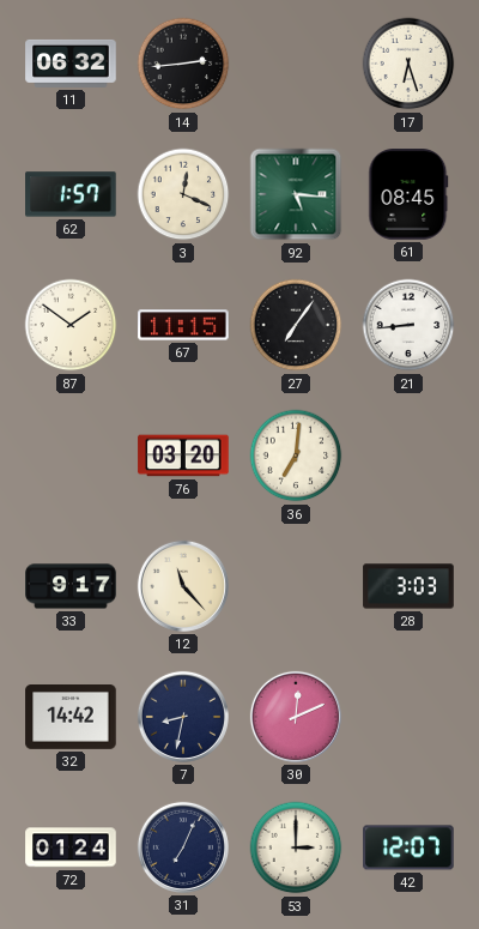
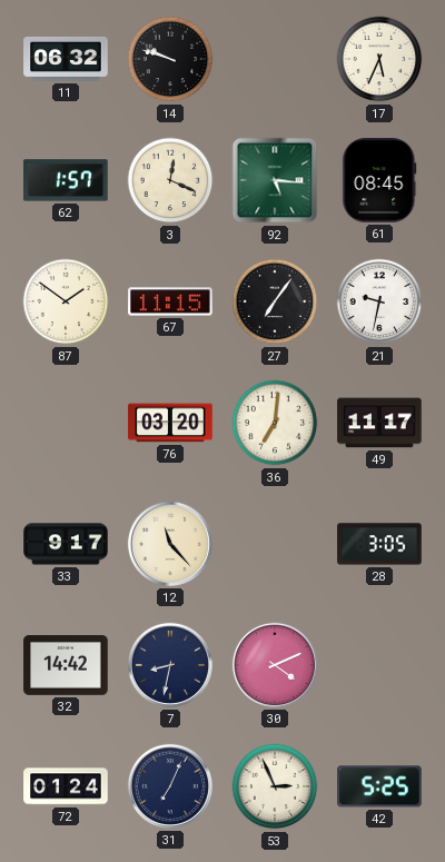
14: 2:44 -> 9:48 (170, 59)
17: 6:27 -> 5:34 (379, 59)
21: 8:44 -> 9:32 (379, 301)
49: none -> 11:17 (379, 423)
28: 3:03 -> 3:05 (379, 544)
30: 12:11 -> 4:11 (275, 665)
53: 3:00 -> 2:56 (275, 786)
42: 12:07 -> 5:25 (379, 786)
